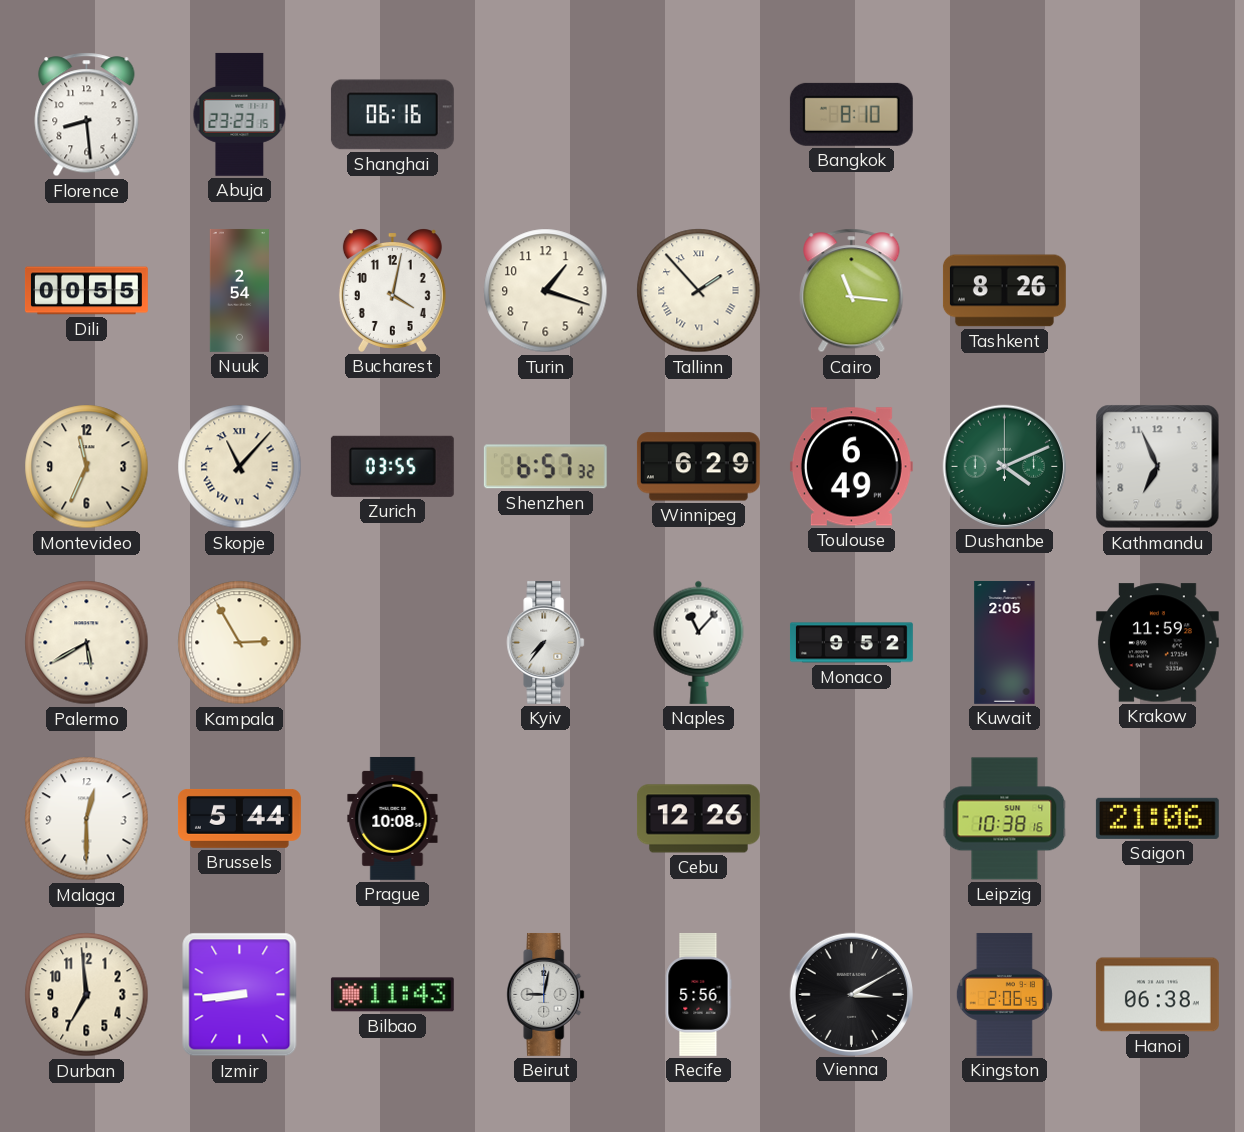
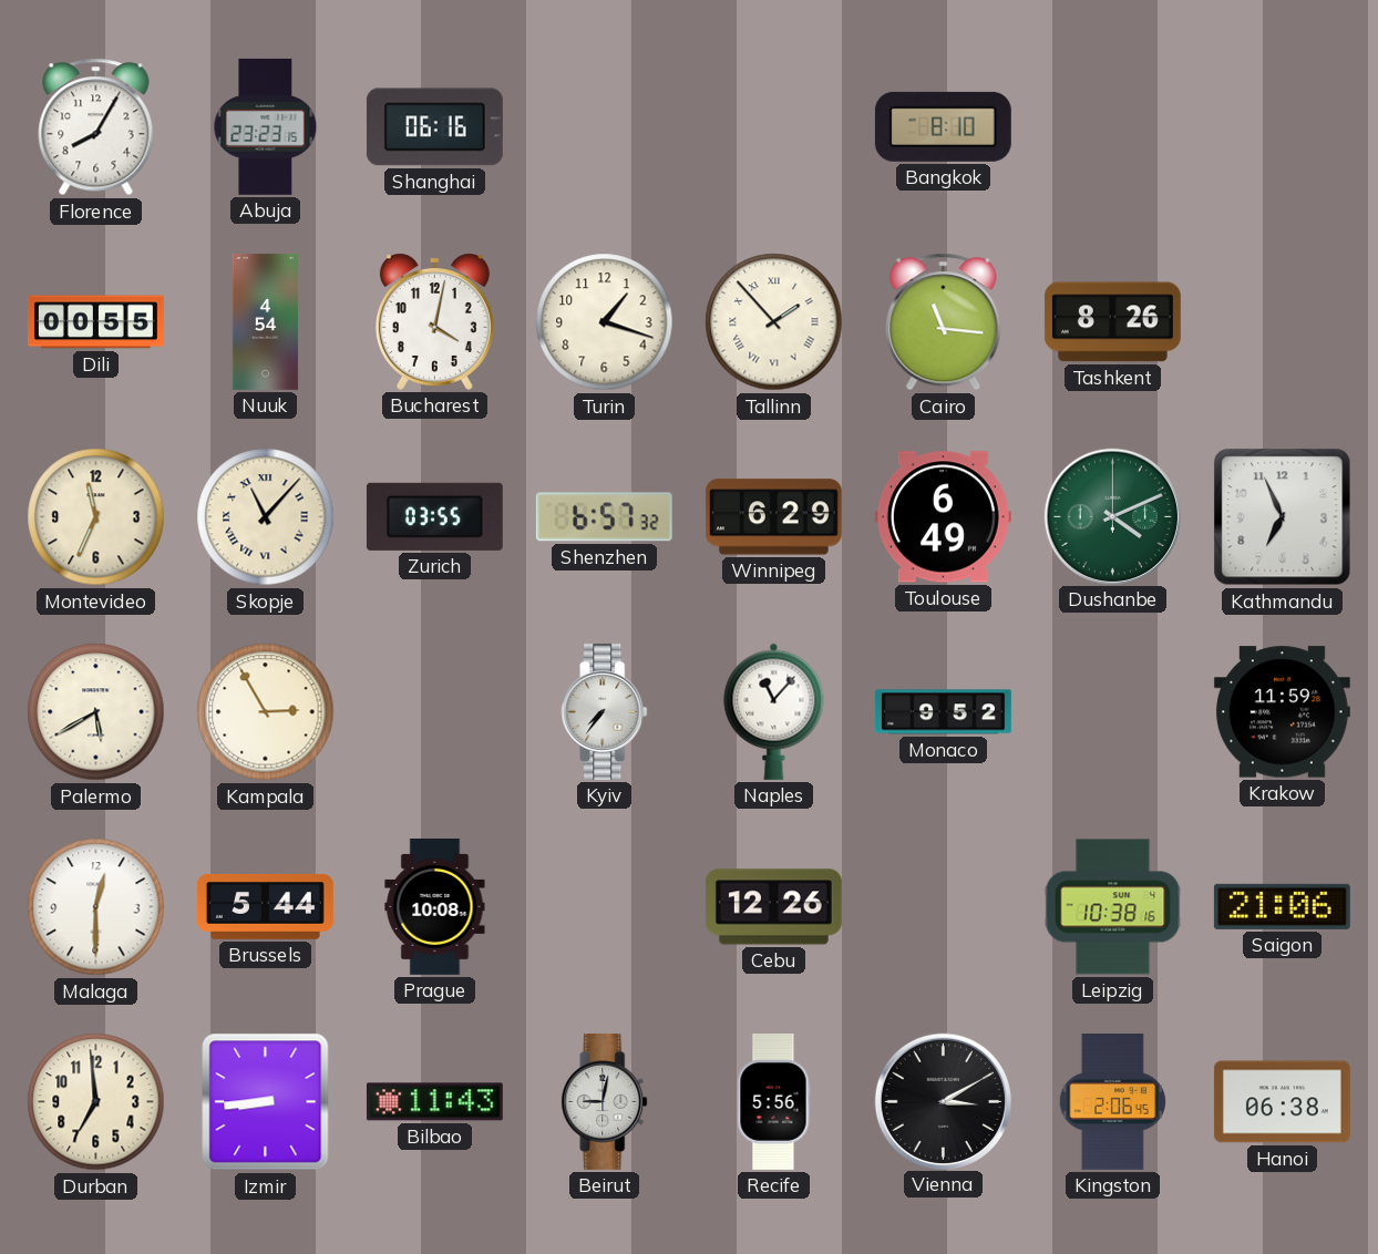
Florence: 8:29 -> 8:05 (96, 127)
Nuuk: 2:54 -> 4:54 (265, 321)
Kuwait: 2:05 -> none (1005, 642)
